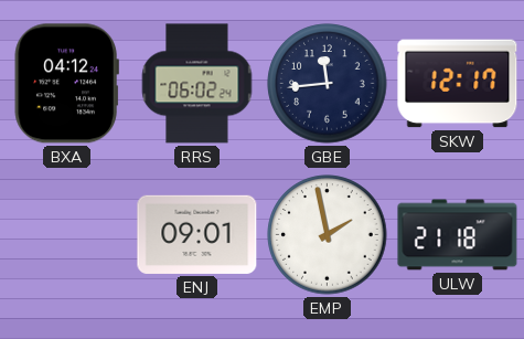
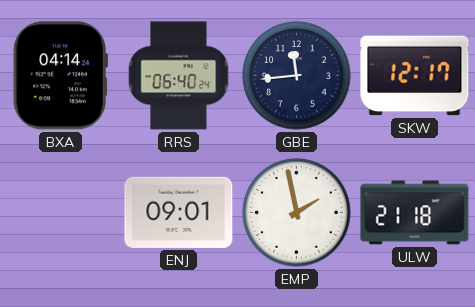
BXA: 04:12 -> 04:14 (60, 76)
RRS: 06:02 -> 06:40 (179, 76)
